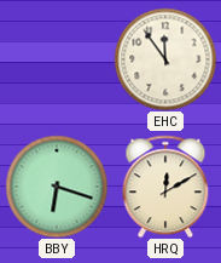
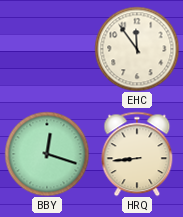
BBY: 6:18 -> 12:18 (47, 154)
HRQ: 12:10 -> 8:44 (137, 154)
